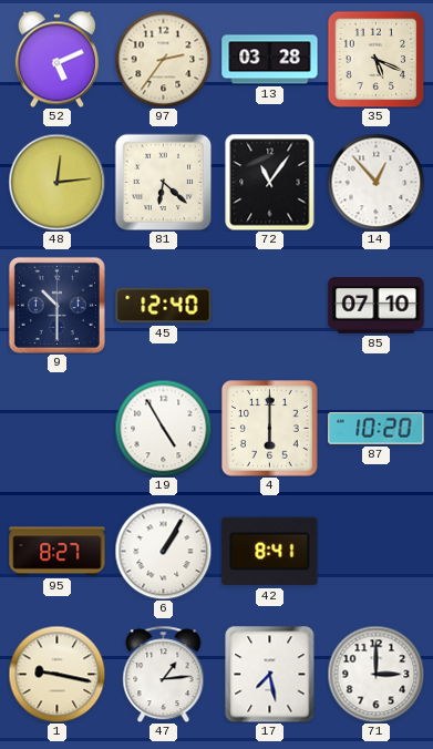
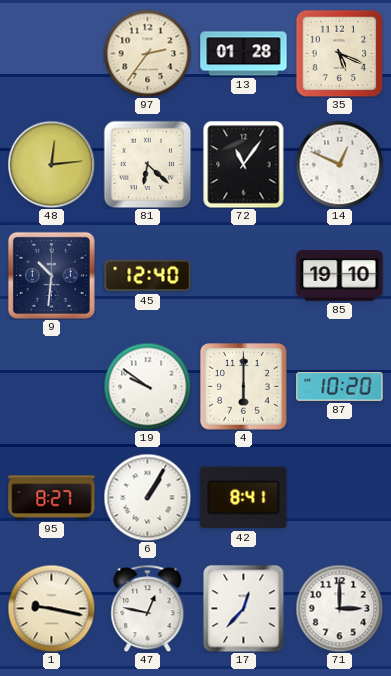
52: 5:11 -> none (56, 59)
13: 03:28 -> 01:28 (244, 54)
14: 12:53 -> 12:49 (339, 164)
9: 10:30 -> 10:31 (51, 275)
85: 07:10 -> 19:10 (340, 276)
19: 4:55 -> 9:51 (147, 386)
47: 1:14 -> 12:47 (148, 608)
17: 7:28 -> 12:37 (244, 608)
